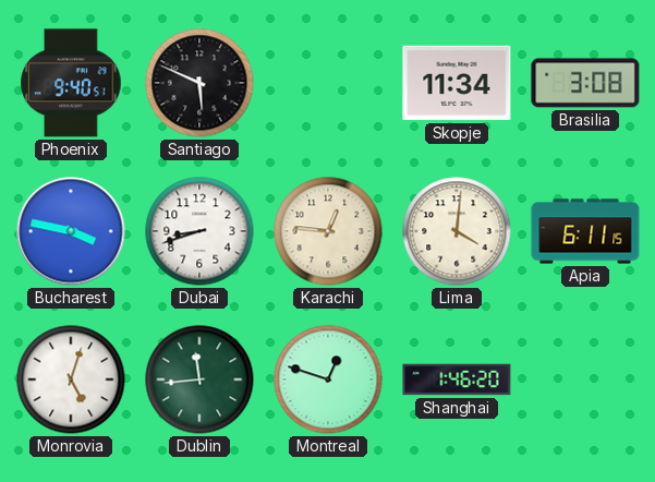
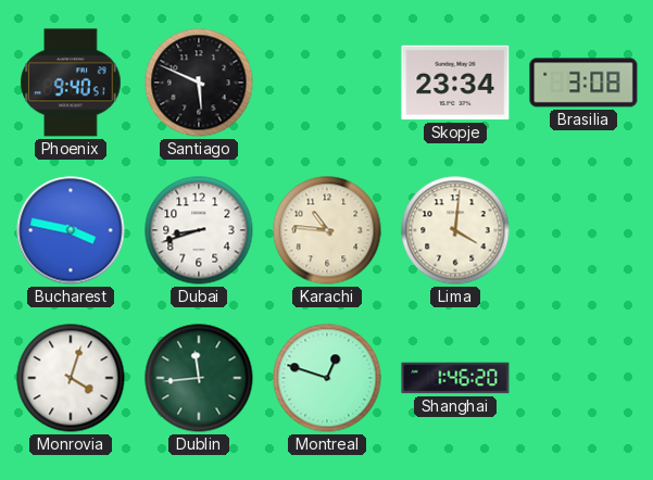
Skopje: 11:34 -> 23:34 (455, 83)
Karachi: 12:46 -> 10:46 (327, 230)
Apia: 6:11 -> none (585, 231)
Monrovia: 5:03 -> 4:03 (71, 378)
